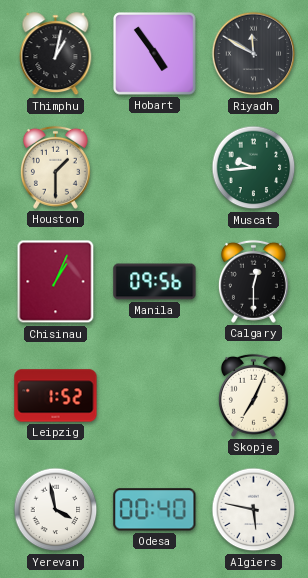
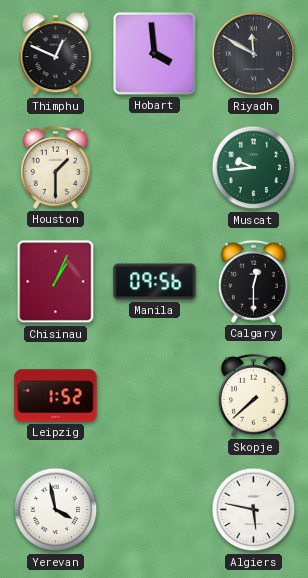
Thimphu: 1:02 -> 12:49 (56, 54)
Hobart: 4:54 -> 3:59 (155, 54)
Skopje: 7:04 -> 7:38 (253, 395)
Odesa: 00:40 -> none (155, 510)
